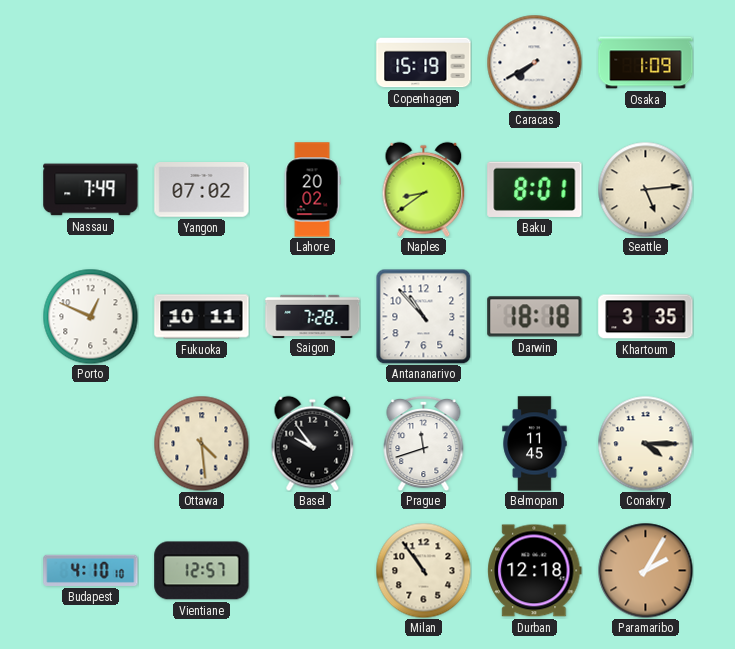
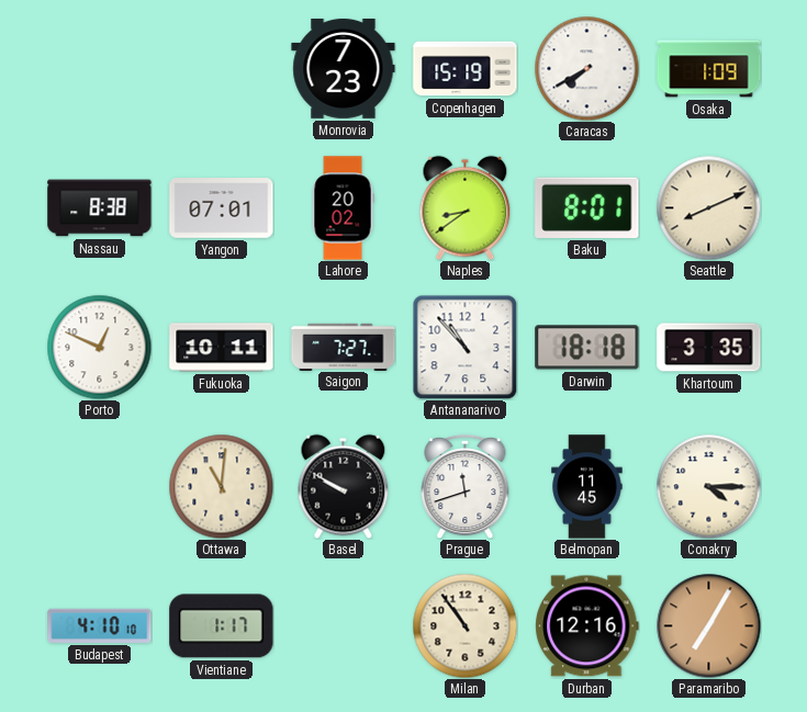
Monrovia: none -> 7:23 (344, 68)
Nassau: 7:49 -> 8:38 (100, 208)
Yangon: 07:02 -> 07:01 (222, 208)
Seattle: 5:14 -> 8:11 (708, 207)
Saigon: 7:28 -> 7:27 (344, 347)
Ottawa: 4:29 -> 11:01 (221, 486)
Basel: 9:54 -> 9:50 (344, 486)
Vientiane: 12:57 -> 1:17 (222, 626)
Durban: 12:18 -> 12:16 (587, 626)
Paramaribo: 2:05 -> 7:05 (708, 625)
